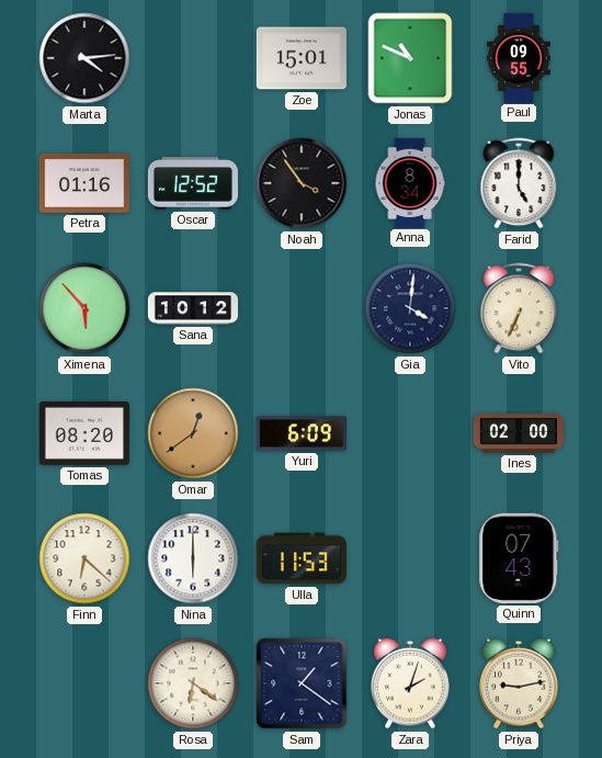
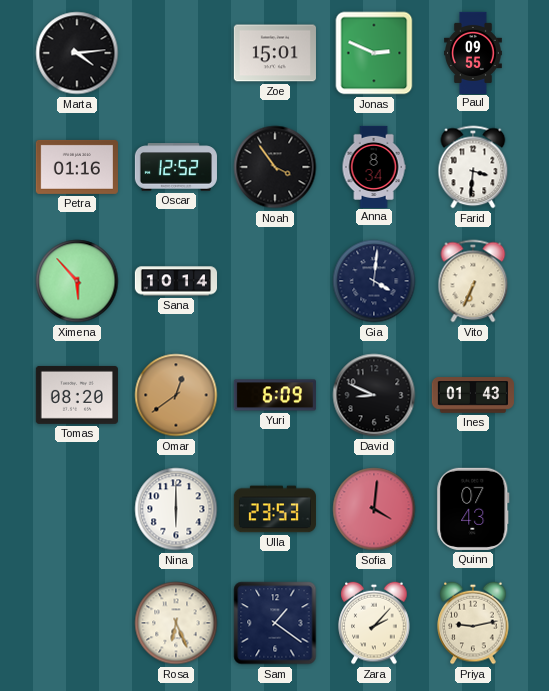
Jonas: 10:49 -> 2:49 (374, 53)
Farid: 5:00 -> 3:31 (473, 167)
Sana: 10:12 -> 10:14 (175, 281)
David: none -> 8:49 (374, 395)
Ines: 02:00 -> 01:43 (473, 395)
Finn: 6:22 -> none (84, 558)
Ulla: 11:53 -> 23:53 (275, 509)
Sofia: none -> 4:01 (374, 509)
Rosa: 6:21 -> 6:26 (176, 623)
Zara: 2:03 -> 2:07 (374, 623)
